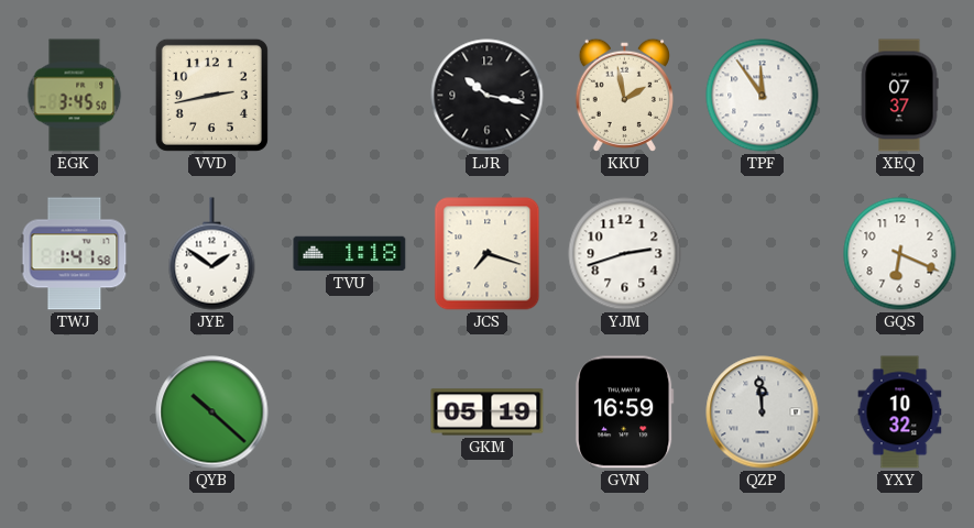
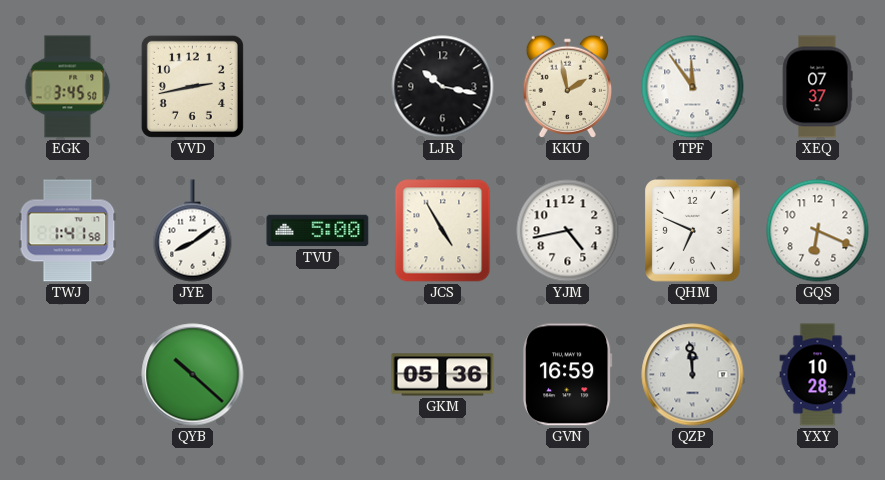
JYE: 1:51 -> 8:09 (193, 231)
TVU: 1:18 -> 5:00 (318, 231)
JCS: 7:18 -> 4:55 (443, 231)
YJM: 2:42 -> 4:43 (568, 231)
QHM: none -> 6:49 (693, 231)
GKM: 05:19 -> 05:36 (443, 375)
YXY: 10:32 -> 10:28 (818, 375)
